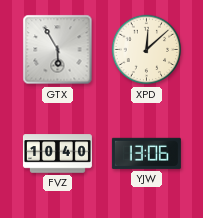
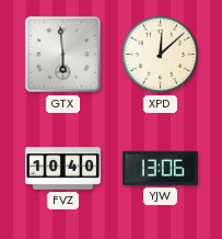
GTX: 5:55 -> 5:59 (63, 55)
